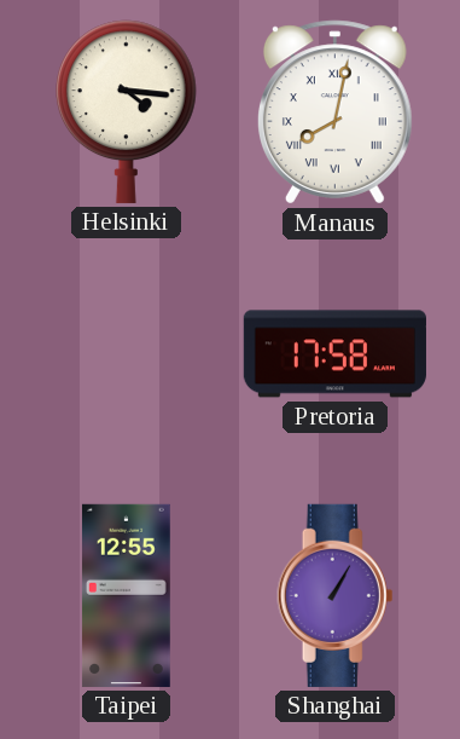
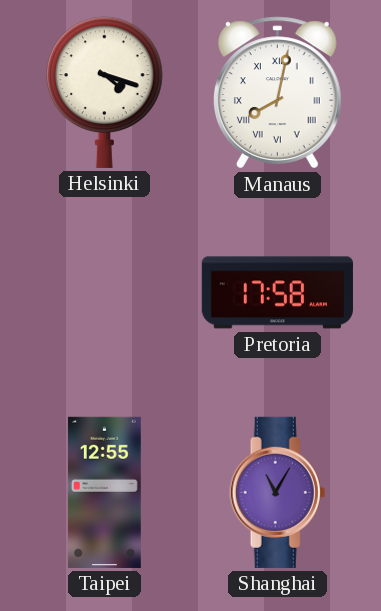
Helsinki: 4:16 -> 4:18 (105, 92)
Shanghai: 1:05 -> 11:05 (278, 492)
